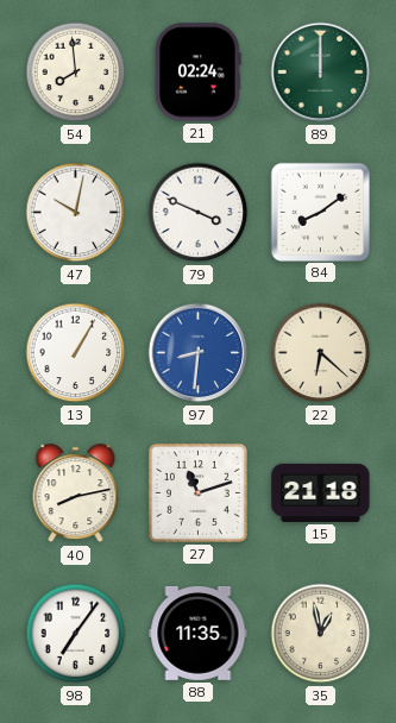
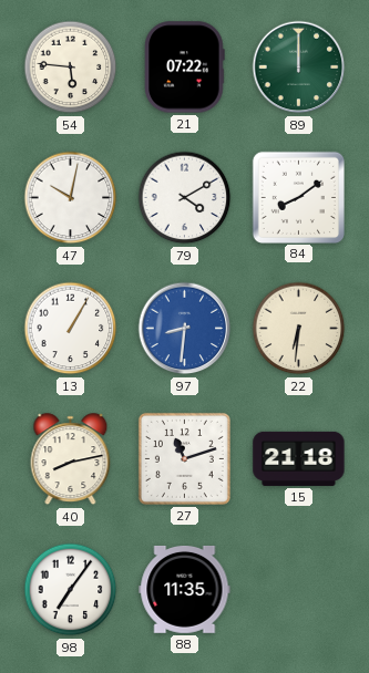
54: 7:59 -> 5:46 (71, 68)
21: 02:24 -> 07:22 (185, 68)
79: 3:49 -> 4:10 (185, 198)
22: 6:22 -> 6:31 (299, 329)
35: 12:58 -> none (321, 634)
